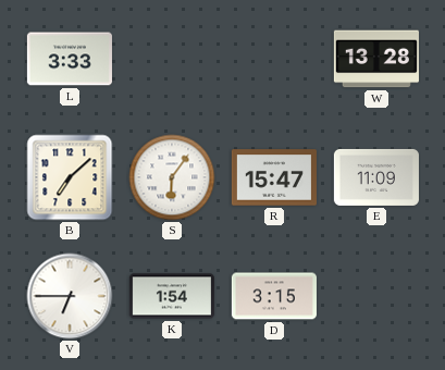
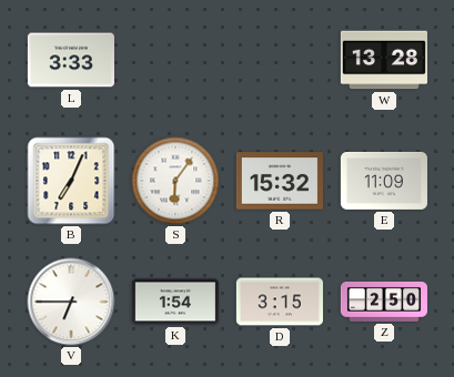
B: 7:08 -> 7:04 (71, 181)
R: 15:47 -> 15:32 (280, 181)
Z: none -> 2:50 (384, 302)
